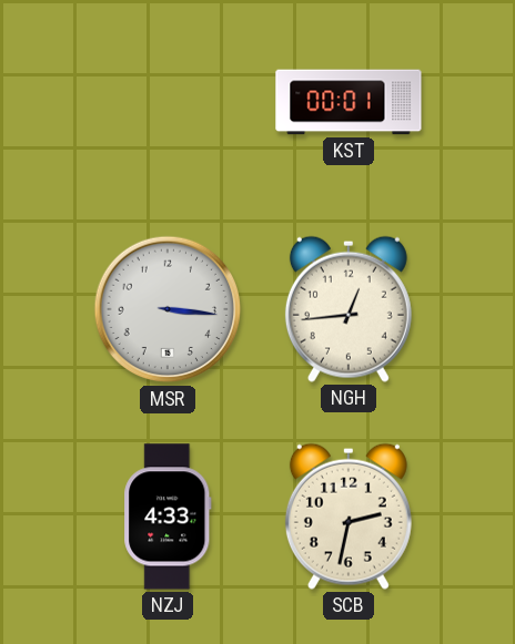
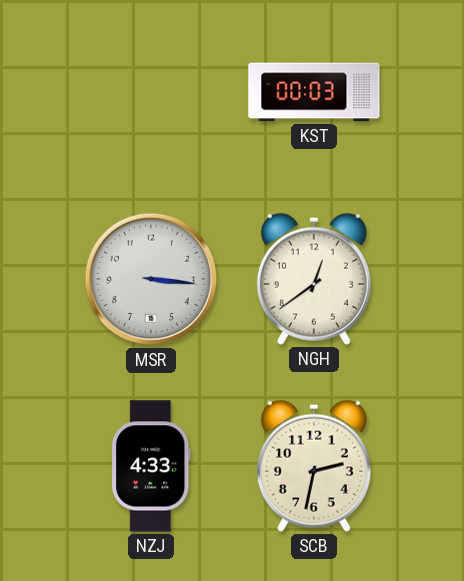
KST: 00:01 -> 00:03 (314, 92)
NGH: 12:44 -> 12:39 (314, 279)
